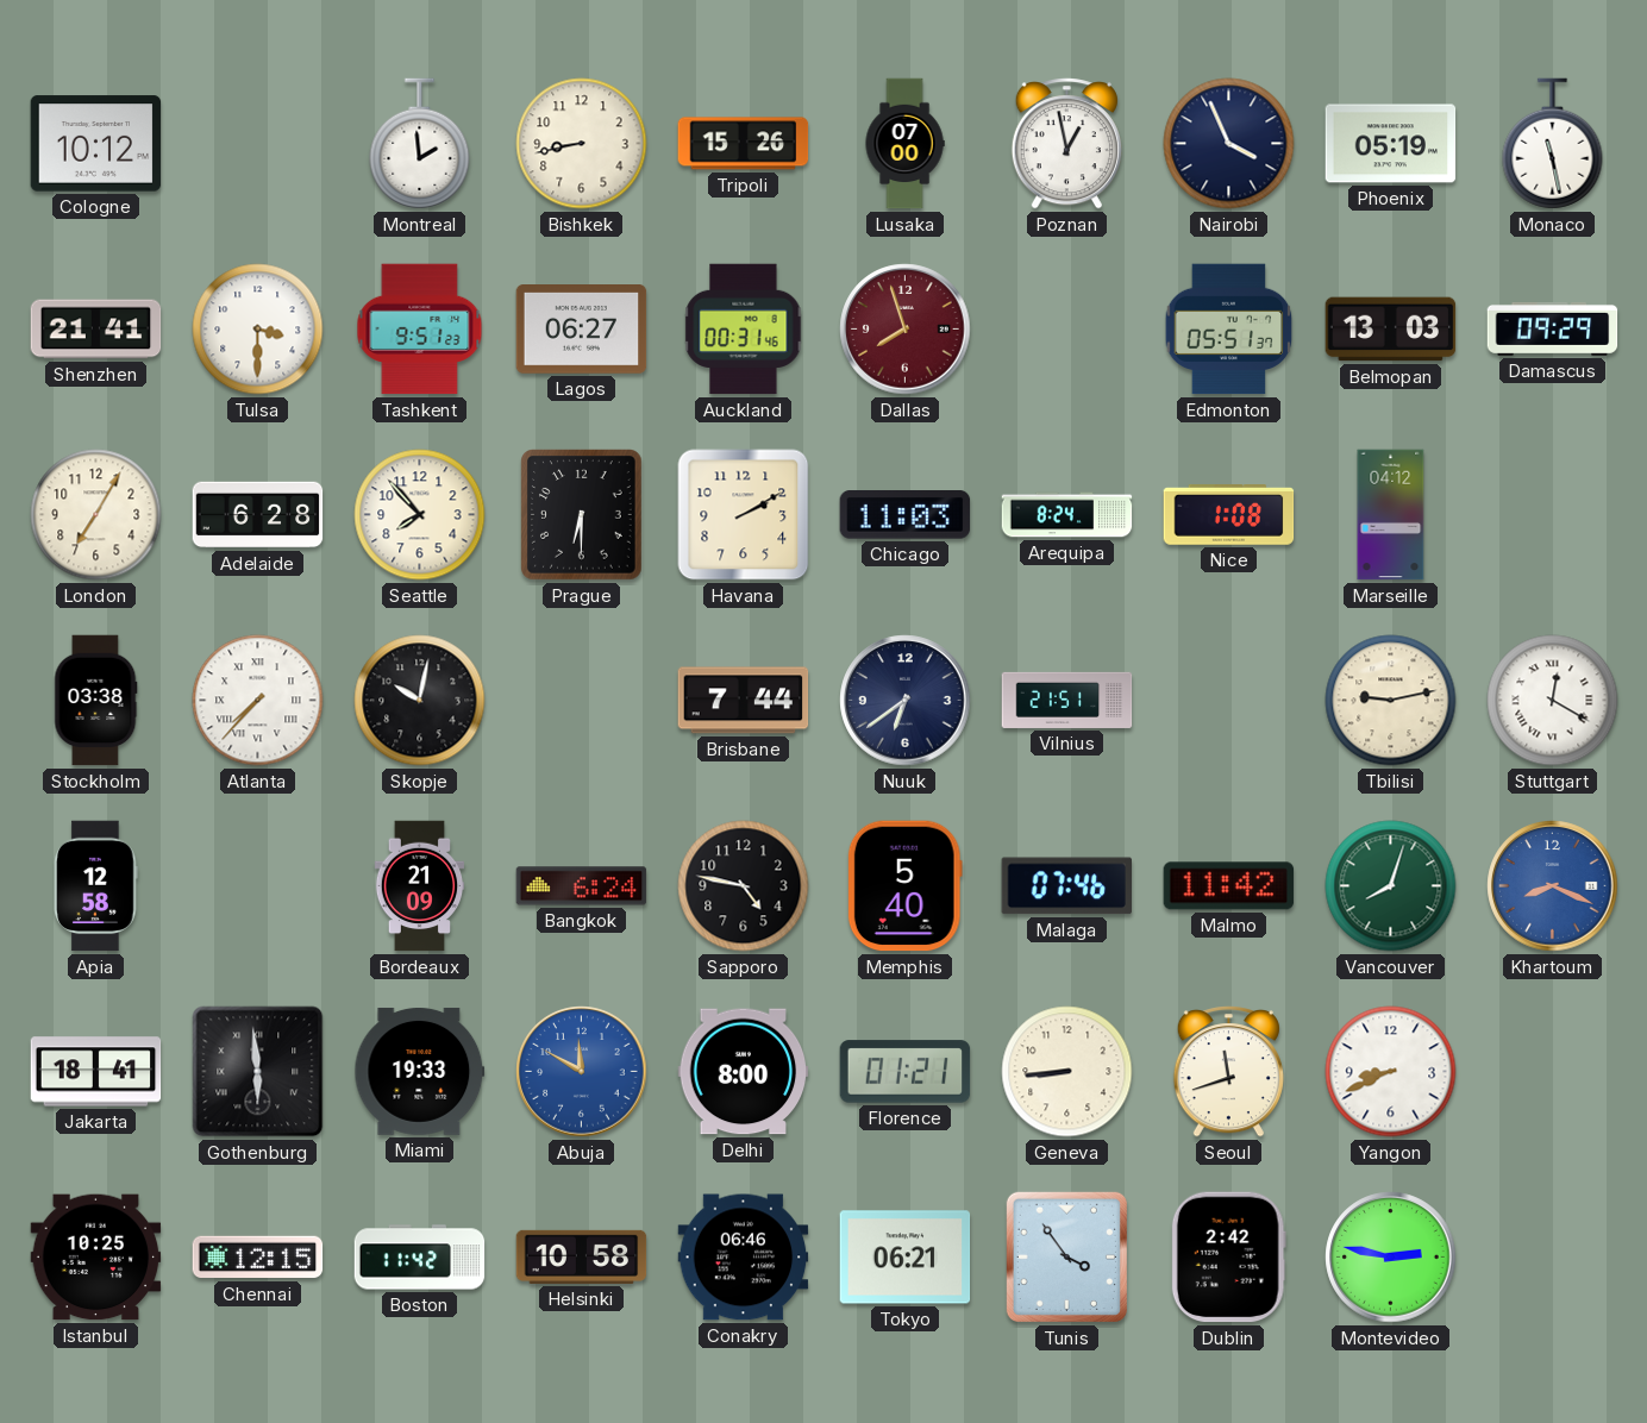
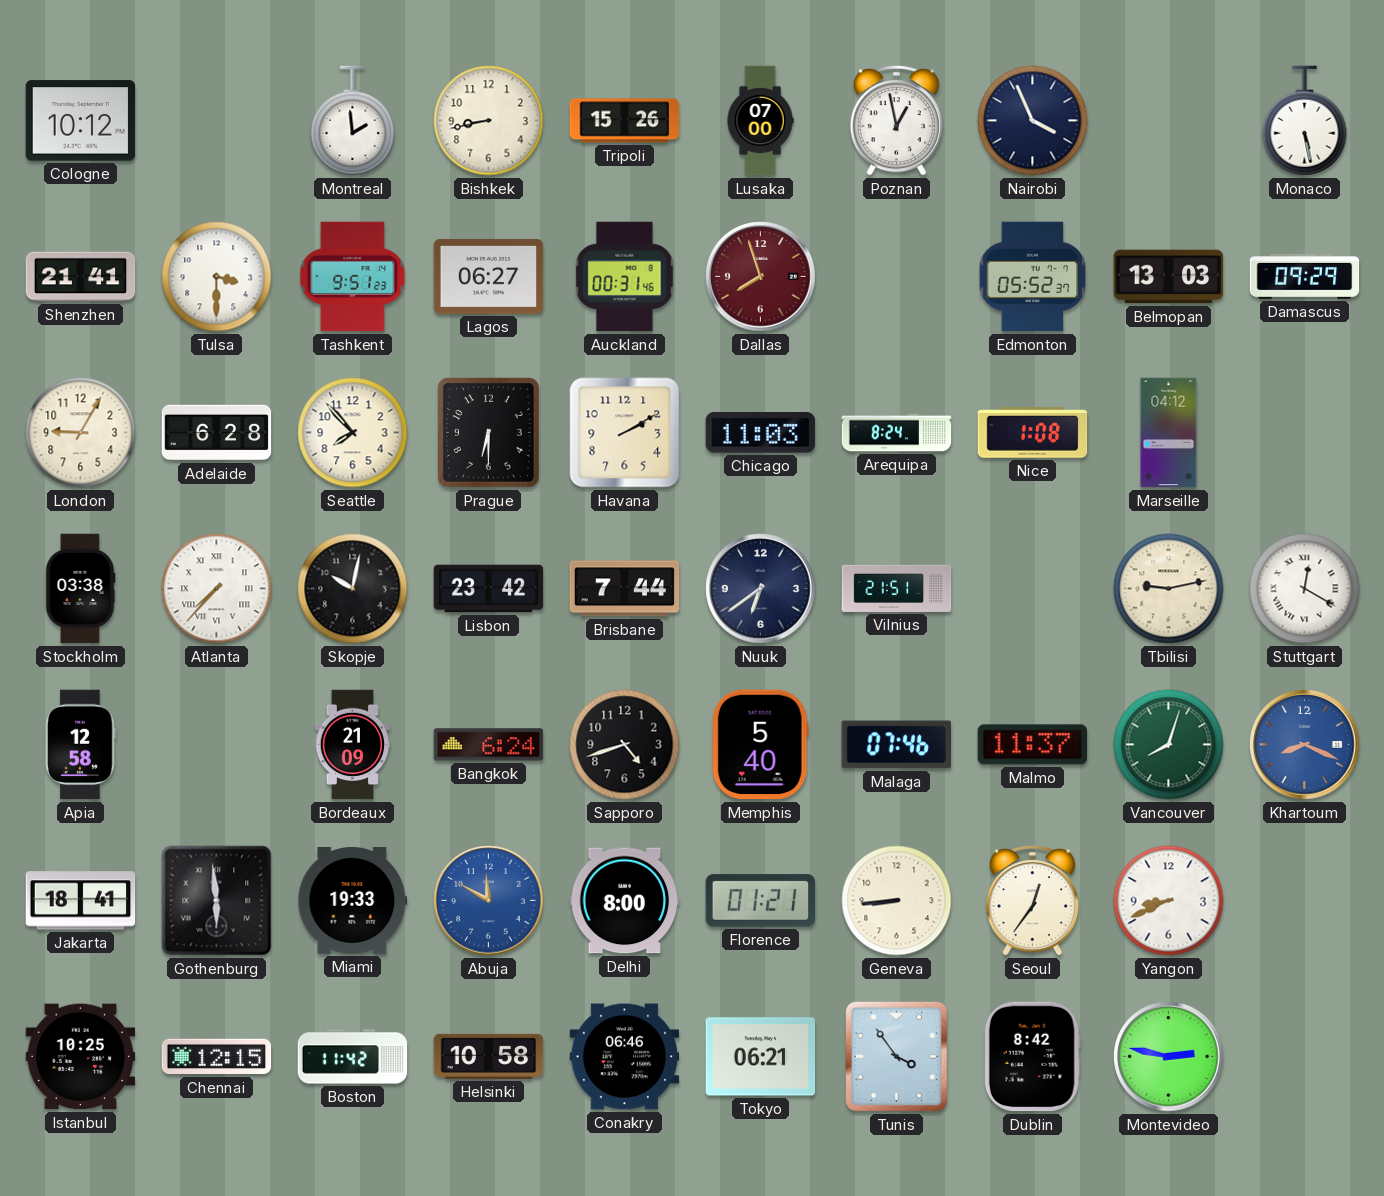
Phoenix: 05:19 -> none (1391, 144)
Monaco: 11:28 -> 5:28 (1305, 121)
Edmonton: 05:51 -> 05:52 (1033, 277)
London: 7:05 -> 9:05 (81, 433)
Lisbon: none -> 23:42 (489, 589)
Sapporo: 4:47 -> 4:42 (625, 745)
Malmo: 11:42 -> 11:37 (1033, 745)
Seoul: 11:42 -> 12:36 (1032, 901)
Dublin: 2:42 -> 8:42 (1032, 1057)
